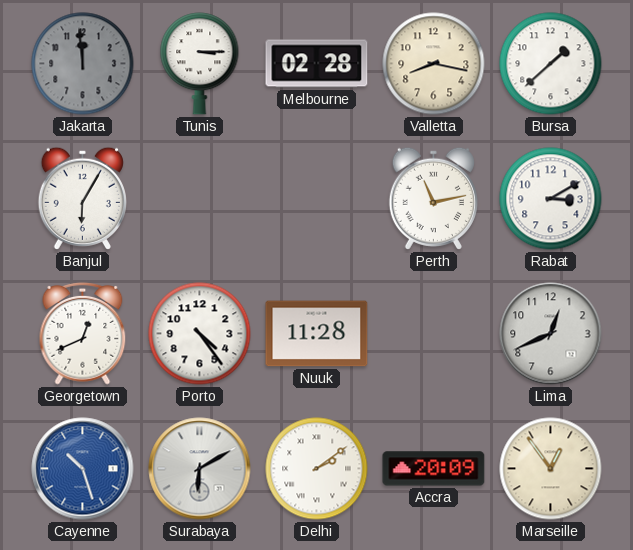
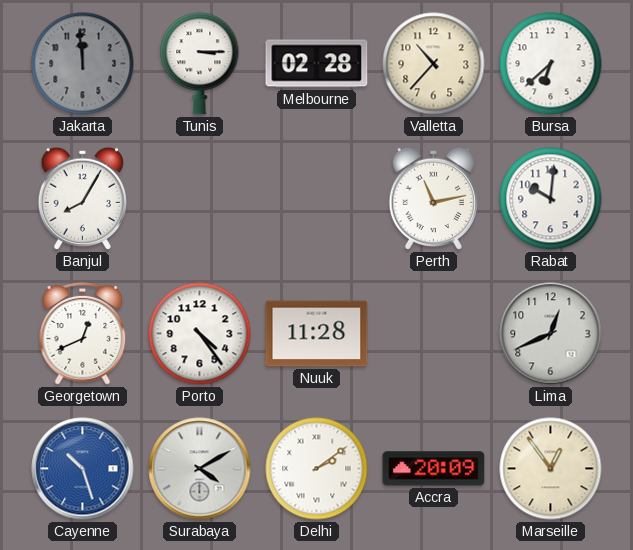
Valletta: 8:17 -> 10:37 (434, 64)
Bursa: 1:38 -> 6:38 (551, 64)
Banjul: 6:05 -> 8:05 (82, 198)
Rabat: 3:10 -> 10:01 (551, 199)
Surabaya: 6:10 -> 4:10 (200, 469)
